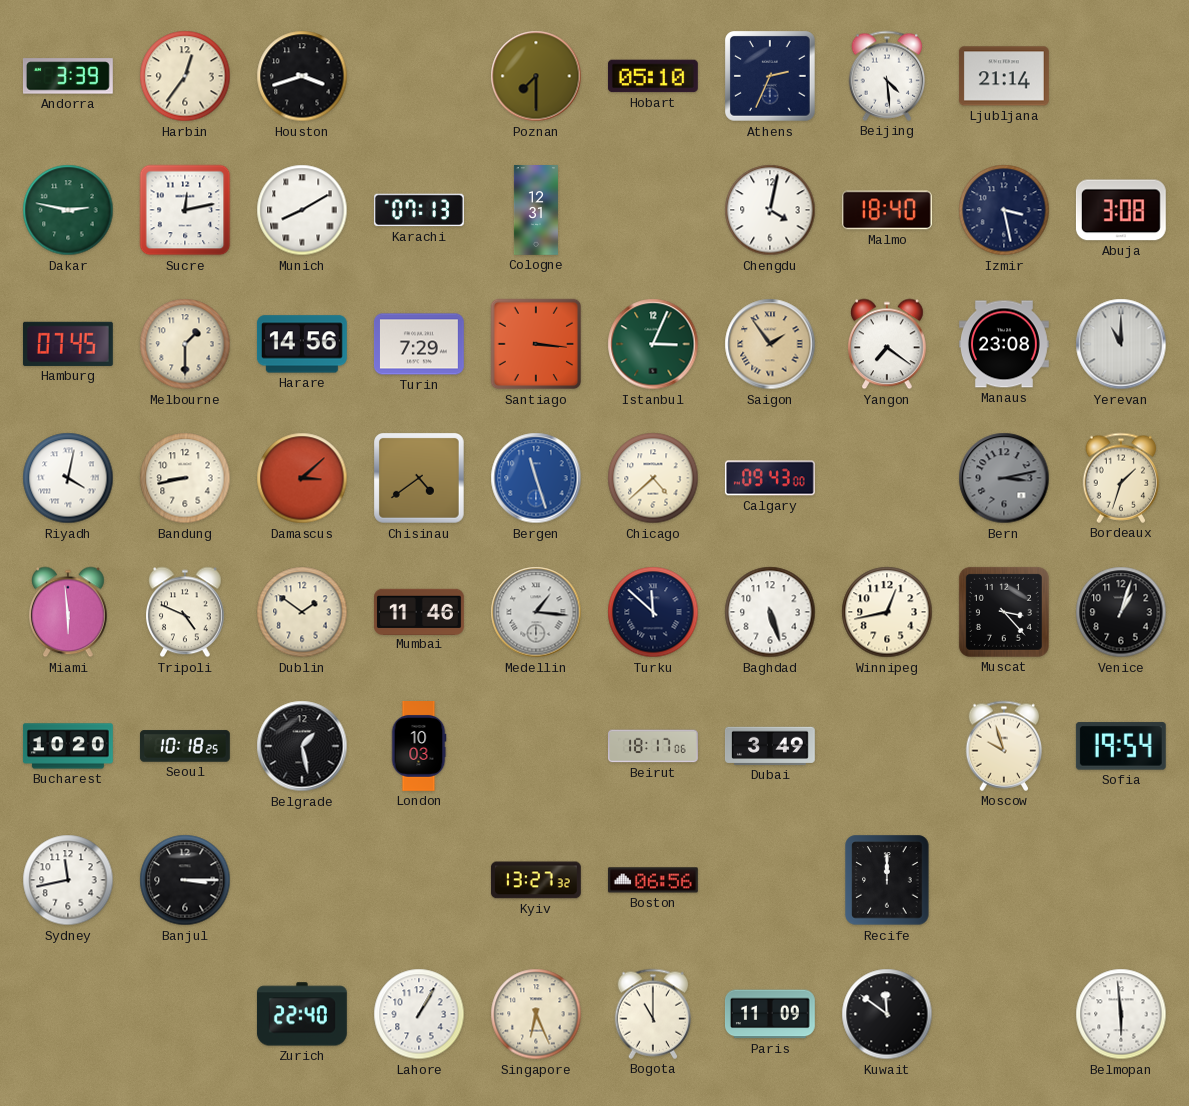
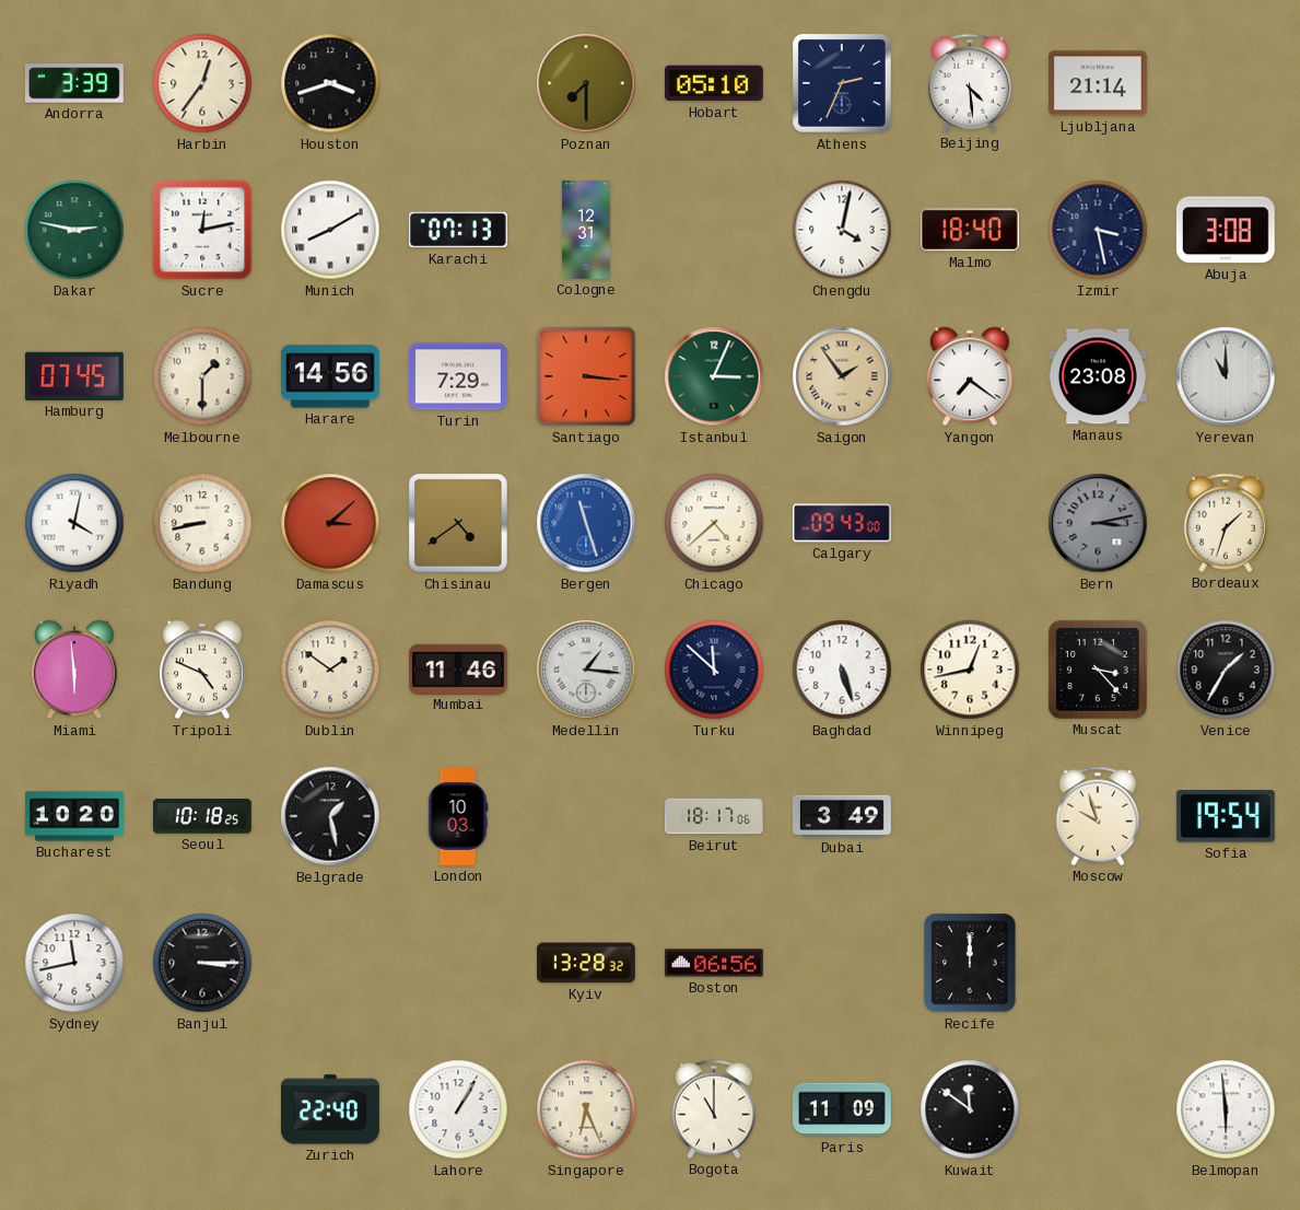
Venice: 1:03 -> 1:35 (1226, 670)
Kyiv: 13:27 -> 13:28 (586, 963)
